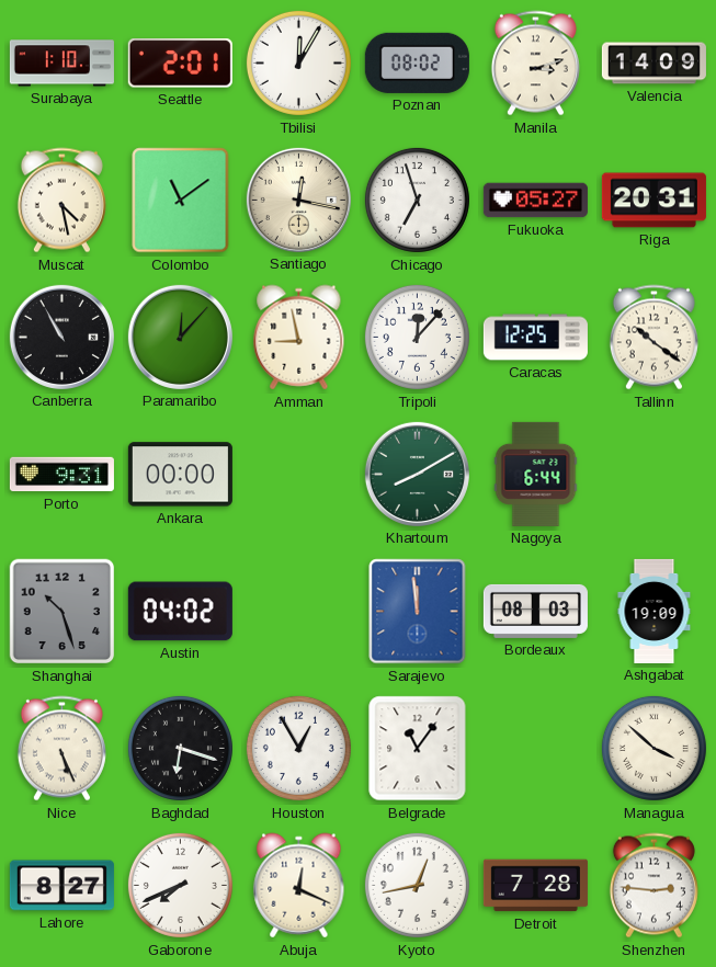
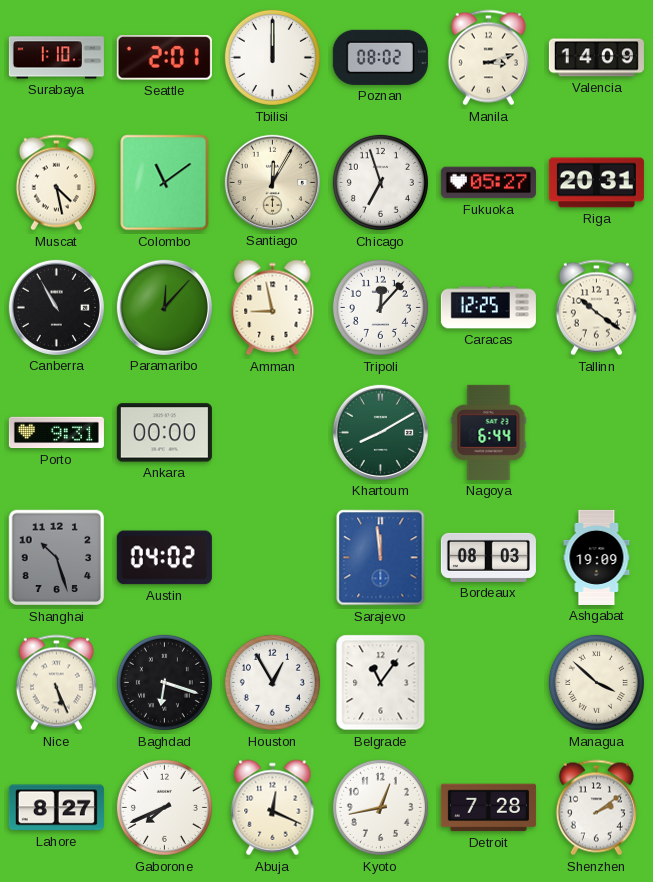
Tbilisi: 12:05 -> 12:00 (272, 57)
Santiago: 12:17 -> 12:05 (272, 182)
Shenzhen: 2:46 -> 2:09 (596, 808)
